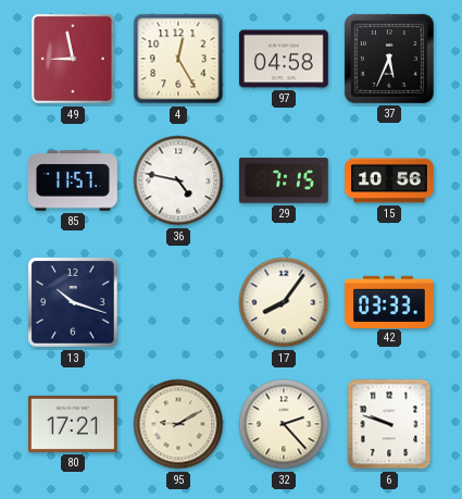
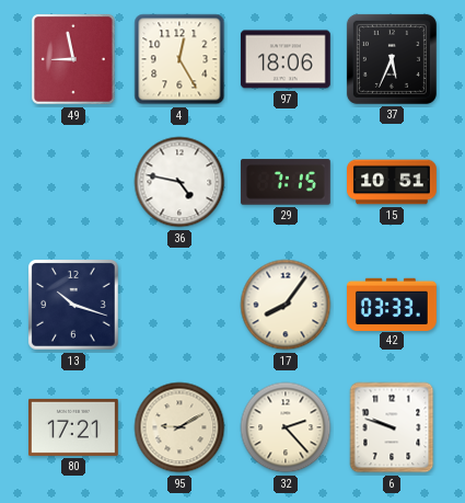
97: 04:58 -> 18:06 (286, 59)
85: 11:57 -> none (73, 180)
15: 10:56 -> 10:51 (393, 182)
